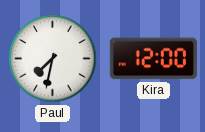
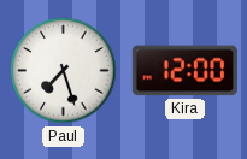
Paul: 7:32 -> 7:27 (64, 71)
